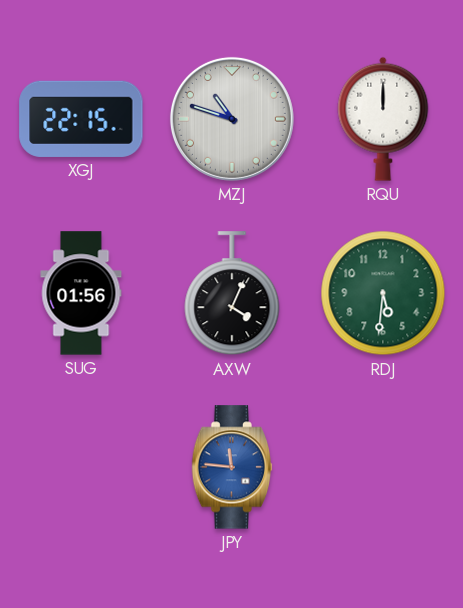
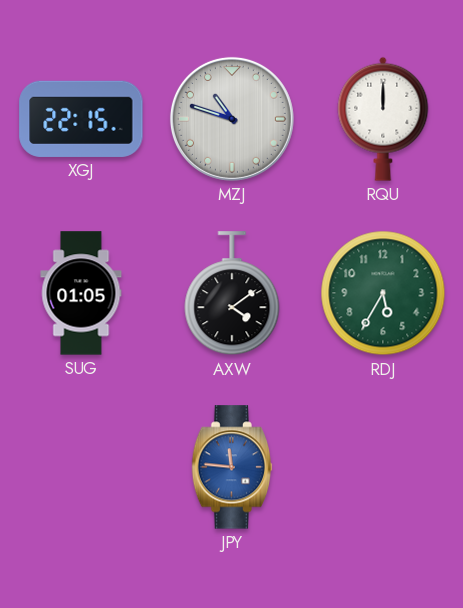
SUG: 01:56 -> 01:05 (81, 293)
AXW: 4:04 -> 4:09 (232, 294)
RDJ: 5:31 -> 5:35 (383, 293)
